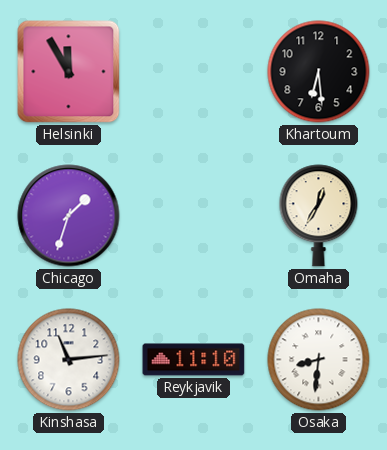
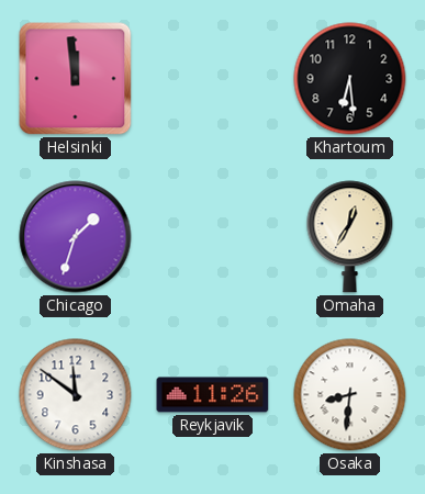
Helsinki: 11:55 -> 11:59 (76, 79)
Kinshasa: 11:14 -> 11:51 (76, 395)
Reykjavik: 11:10 -> 11:26 (213, 395)
